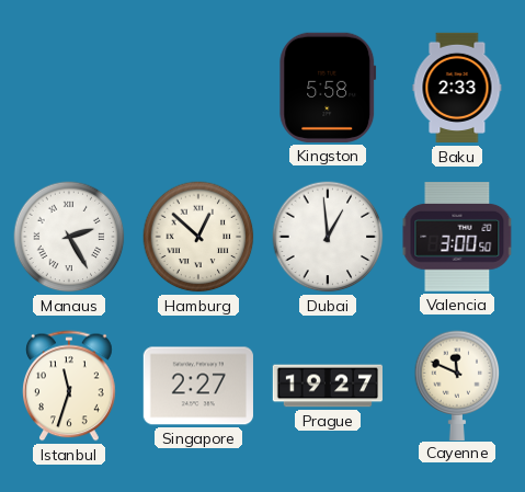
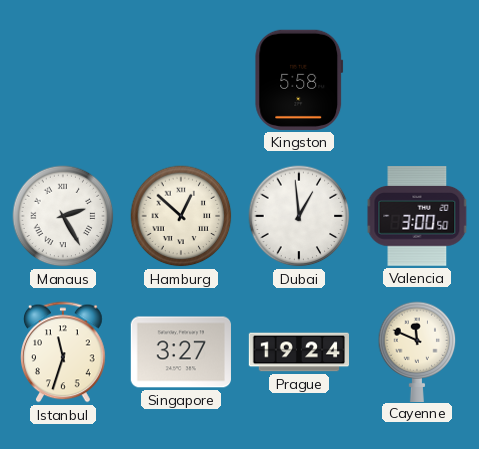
Baku: 2:33 -> none (457, 88)
Singapore: 2:27 -> 3:27 (180, 352)
Prague: 19:27 -> 19:24 (299, 352)
